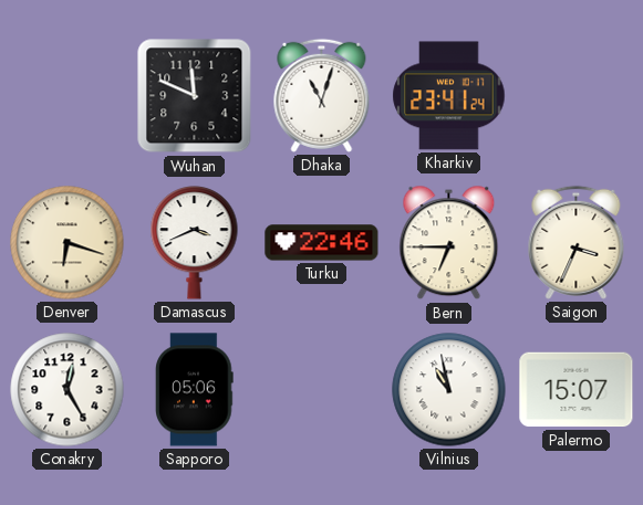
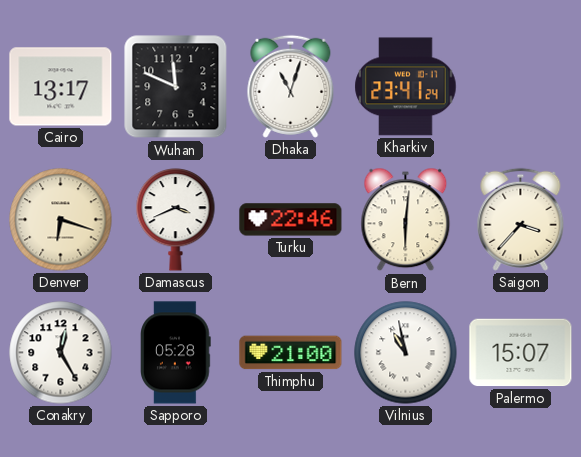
Cairo: none -> 13:17 (61, 87)
Bern: 6:45 -> 6:01 (406, 220)
Saigon: 3:34 -> 3:37 (521, 219)
Sapporo: 05:06 -> 05:28 (176, 353)
Thimphu: none -> 21:00 (291, 353)
